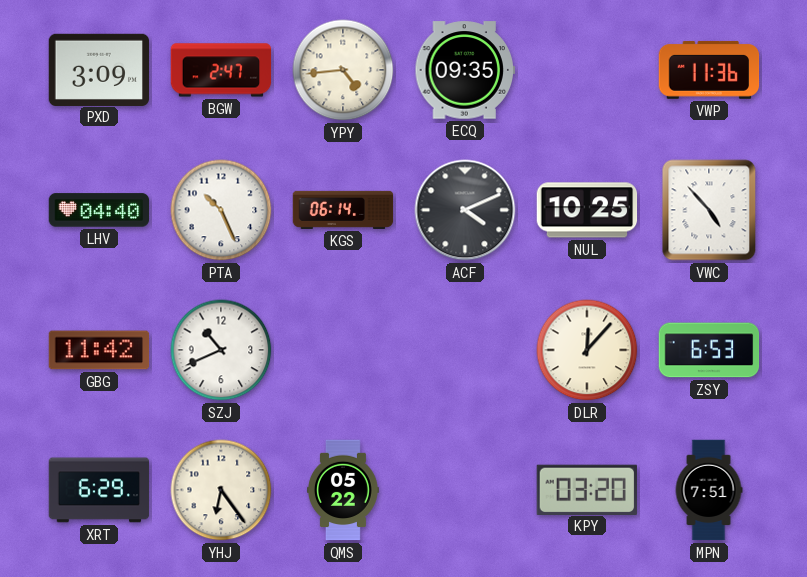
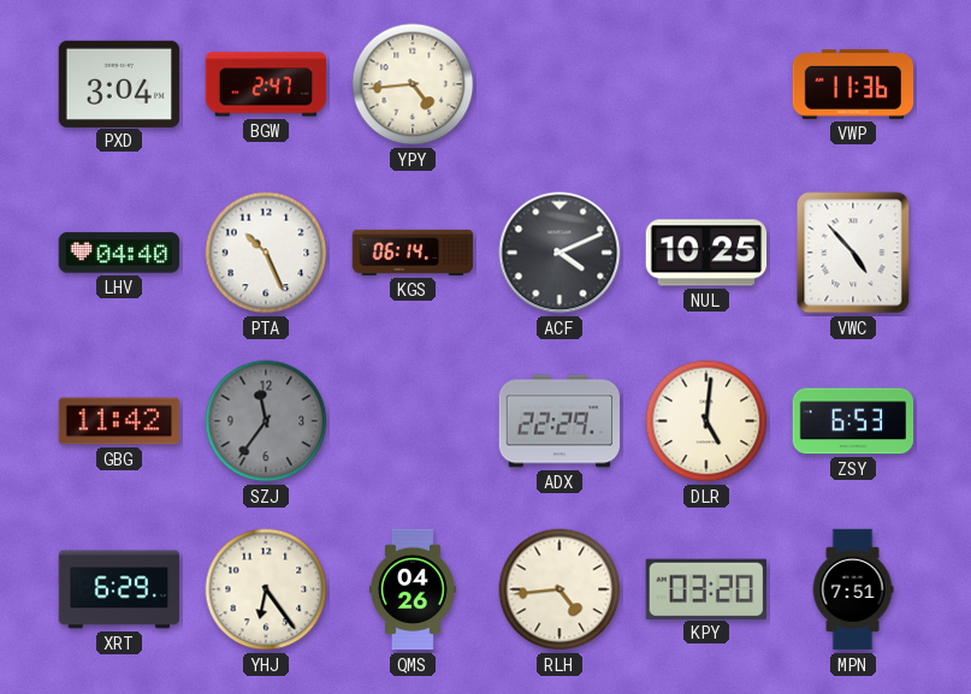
PXD: 3:09 -> 3:04 (119, 83)
ECQ: 09:35 -> none (465, 70)
SZJ: 10:41 -> 11:36 (266, 421)
SZJ dial: white -> grey (266, 421)
ADX: none -> 22:29 (559, 421)
DLR: 12:07 -> 5:01 (706, 421)
QMS: 05:22 -> 04:26 (414, 589)
RLH: none -> 4:44 (559, 589)
